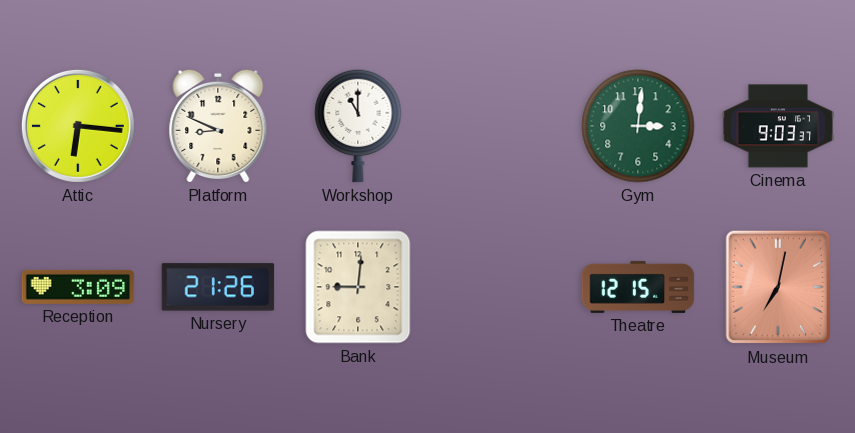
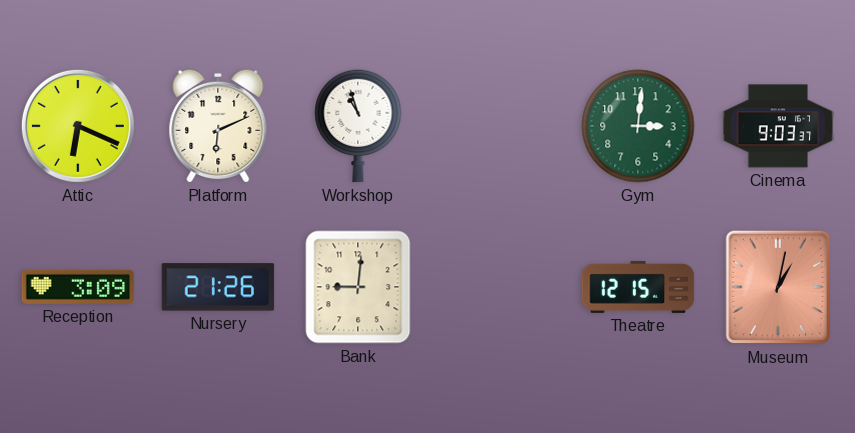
Attic: 6:16 -> 6:19 (78, 126)
Platform: 8:49 -> 6:11 (218, 126)
Workshop: 11:00 -> 10:57 (358, 126)
Museum: 7:02 -> 1:02 (778, 287)
